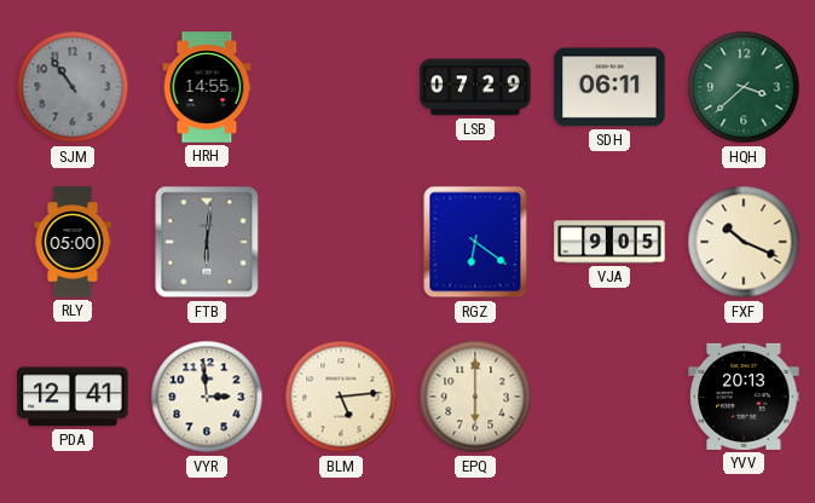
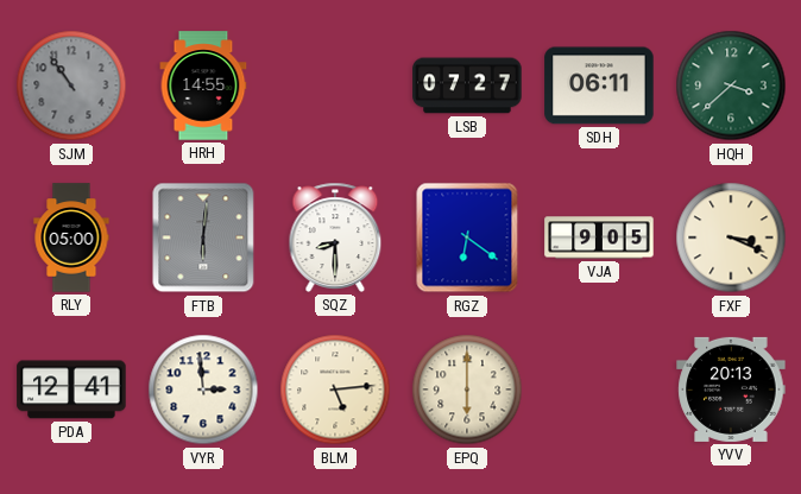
LSB: 07:29 -> 07:27 (467, 85)
SQZ: none -> 8:30 (335, 237)
FXF: 10:19 -> 3:19 (731, 237)
